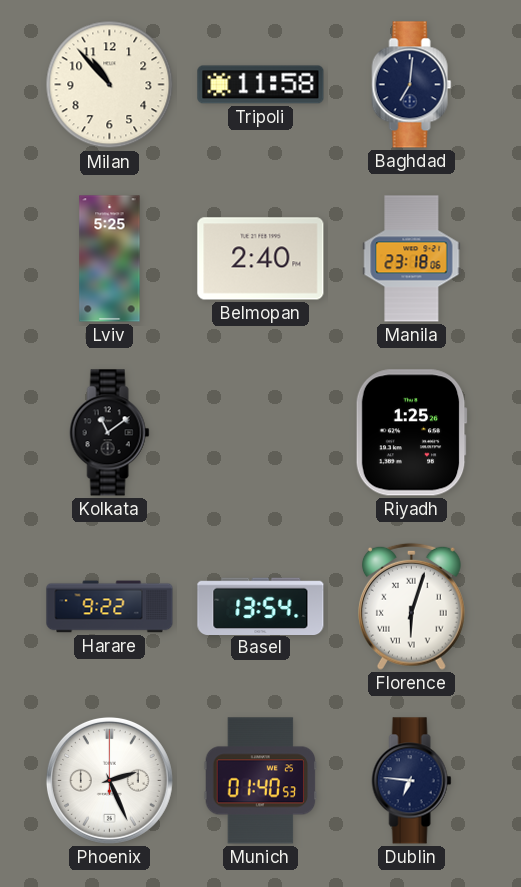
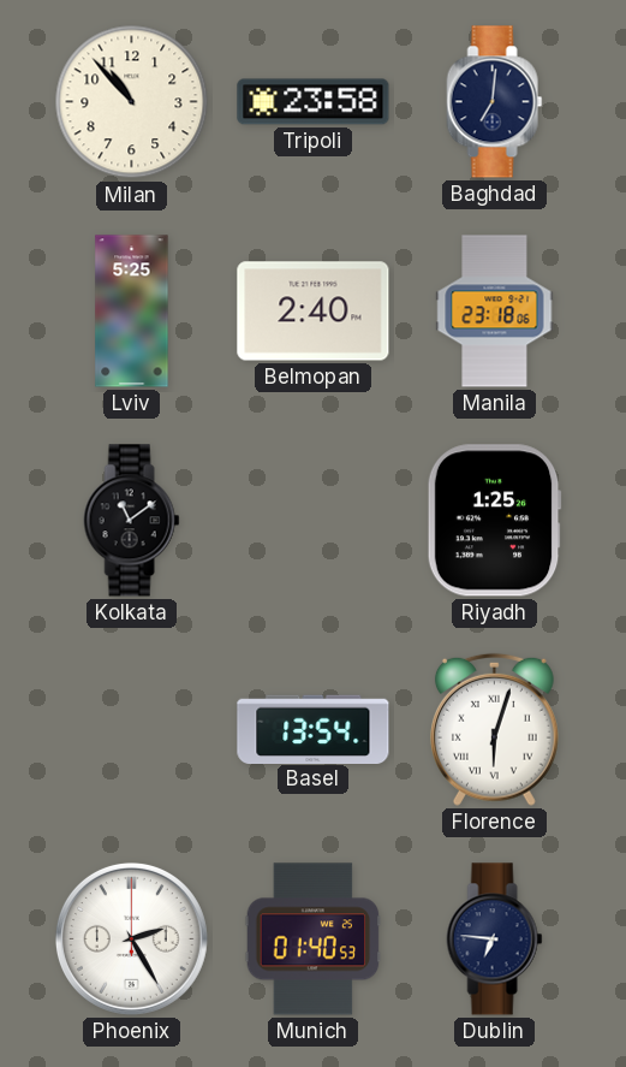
Tripoli: 11:58 -> 23:58 (314, 102)
Harare: 9:22 -> none (110, 607)
Phoenix: 2:26 -> 2:25 (131, 938)
